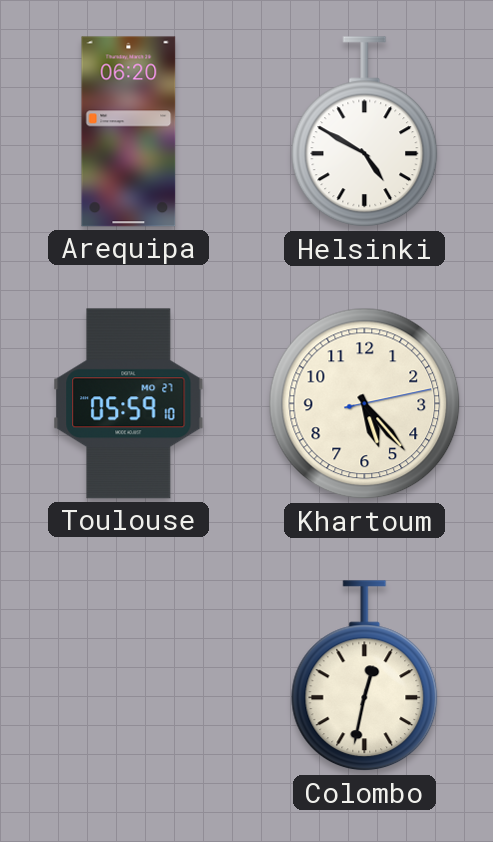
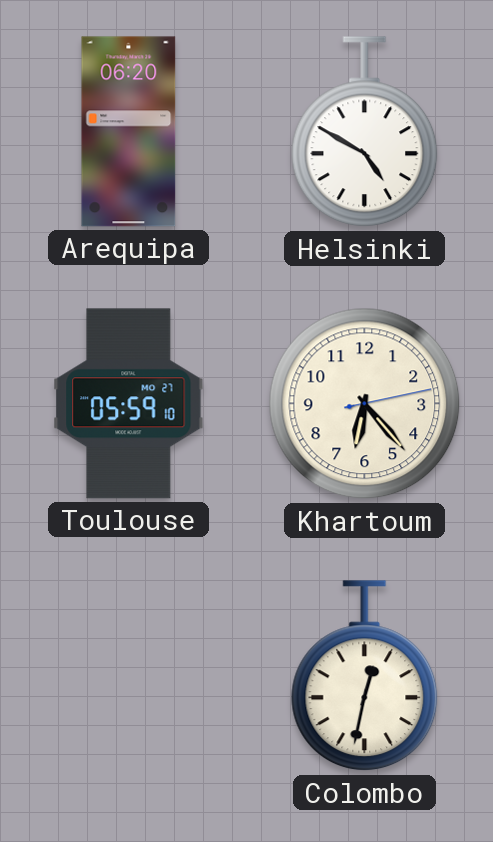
Khartoum: 5:23 -> 6:23 (365, 404)
